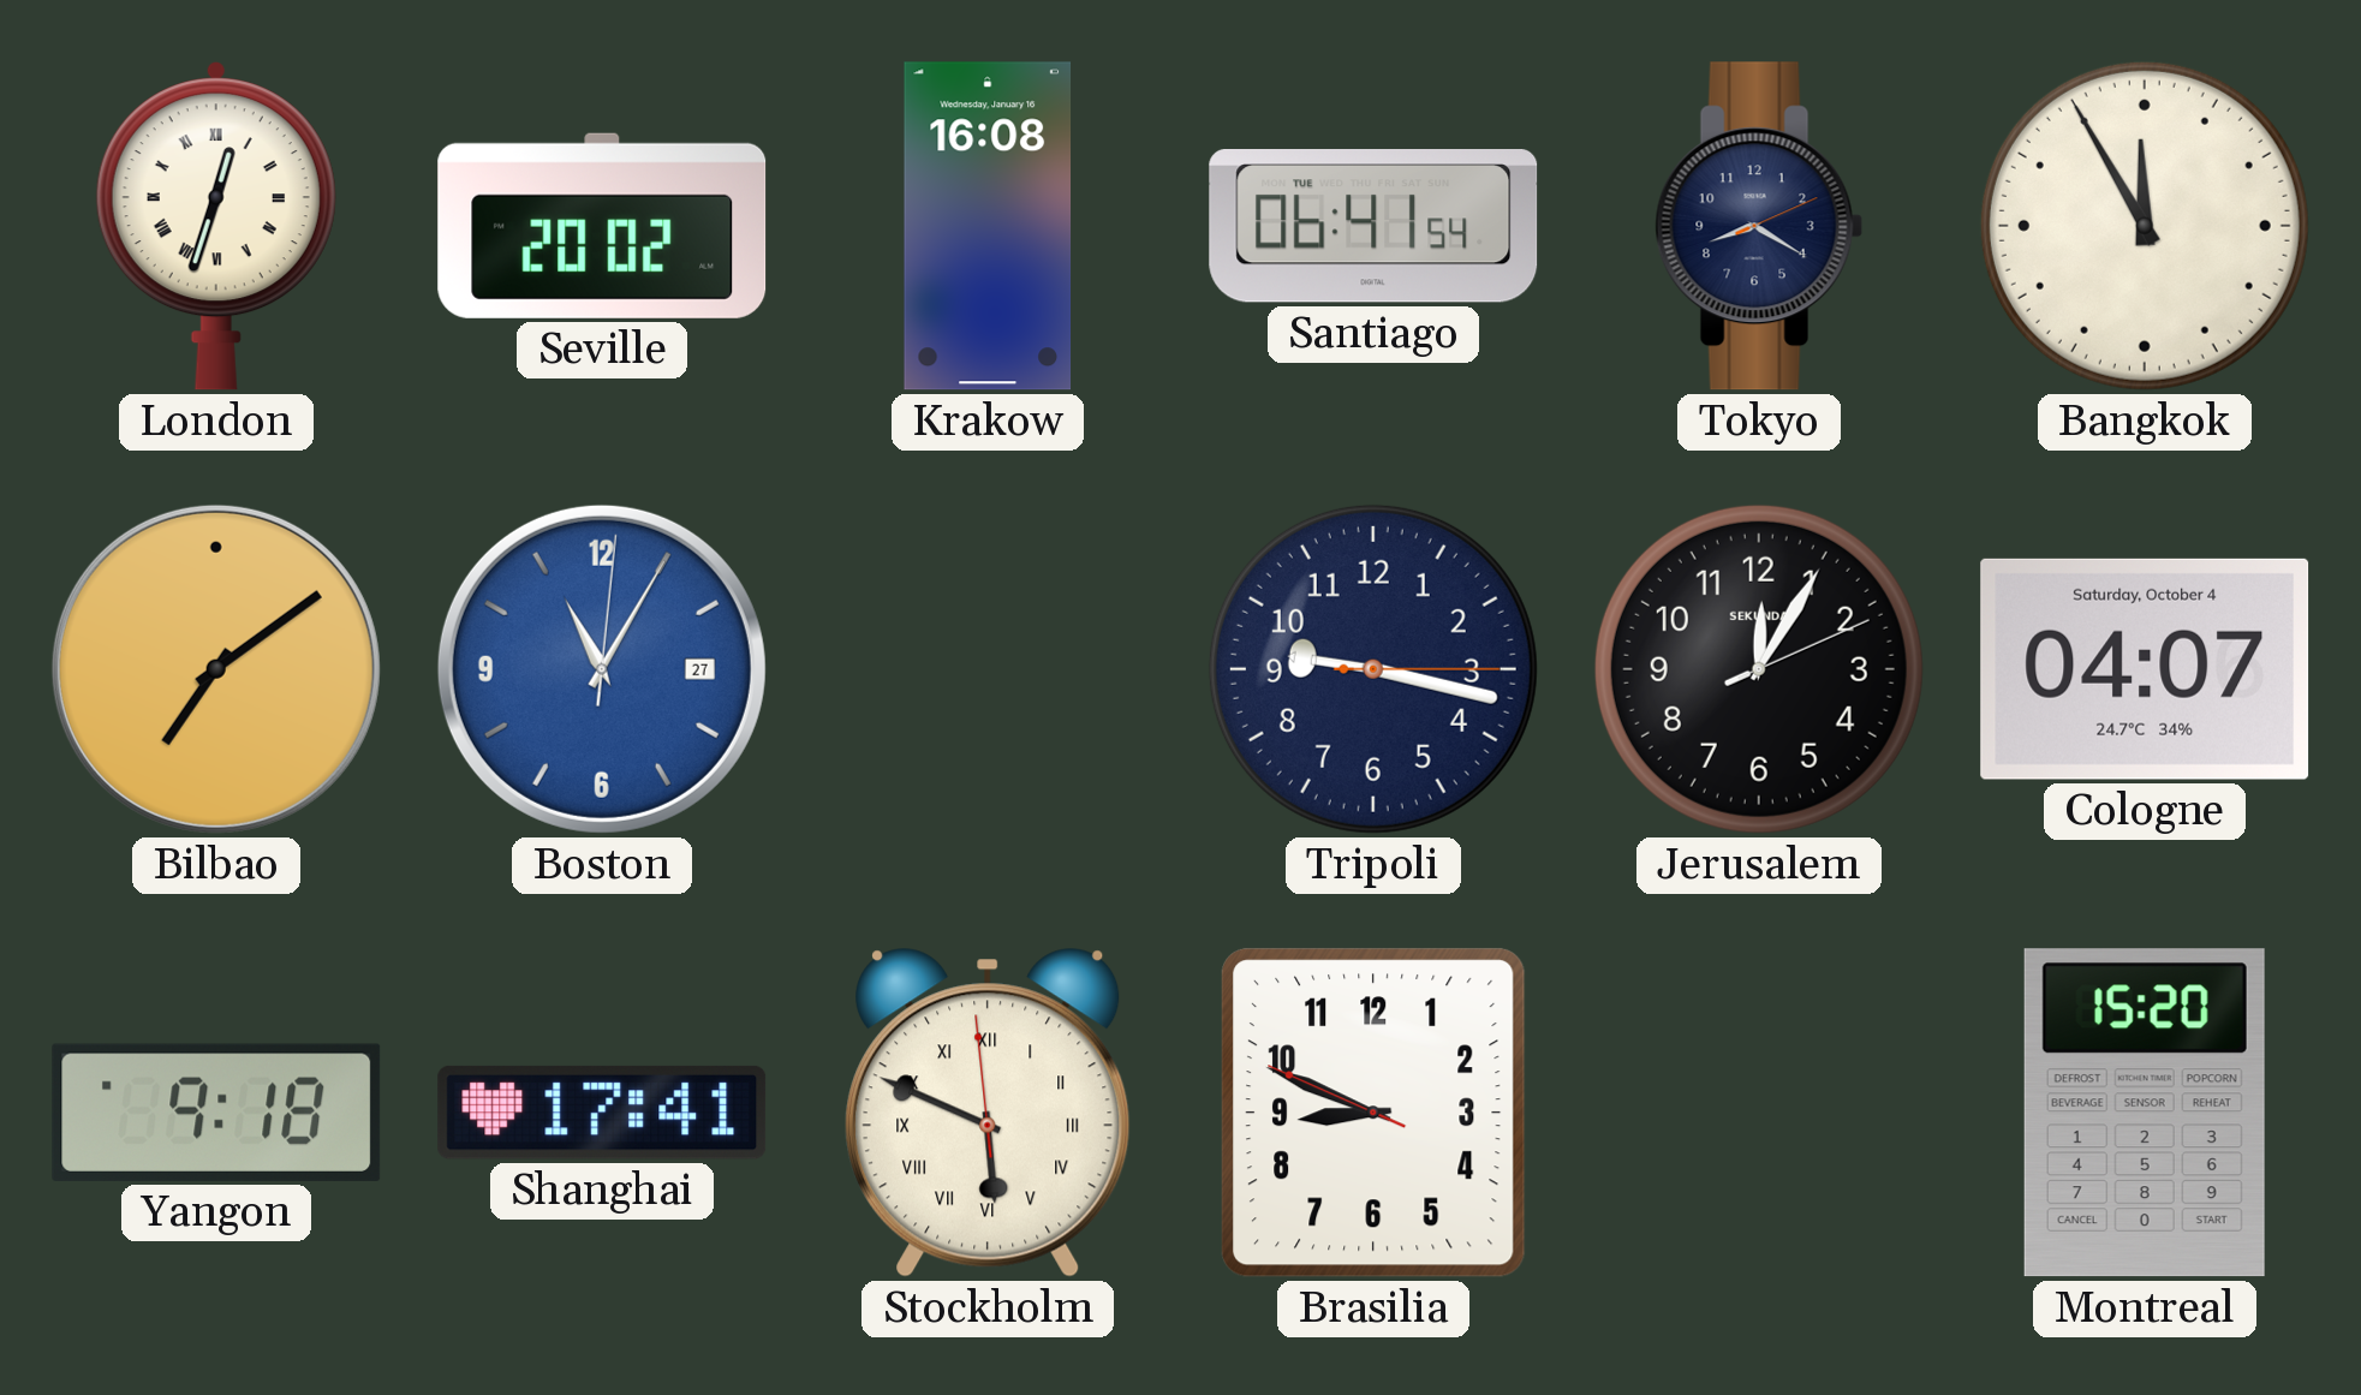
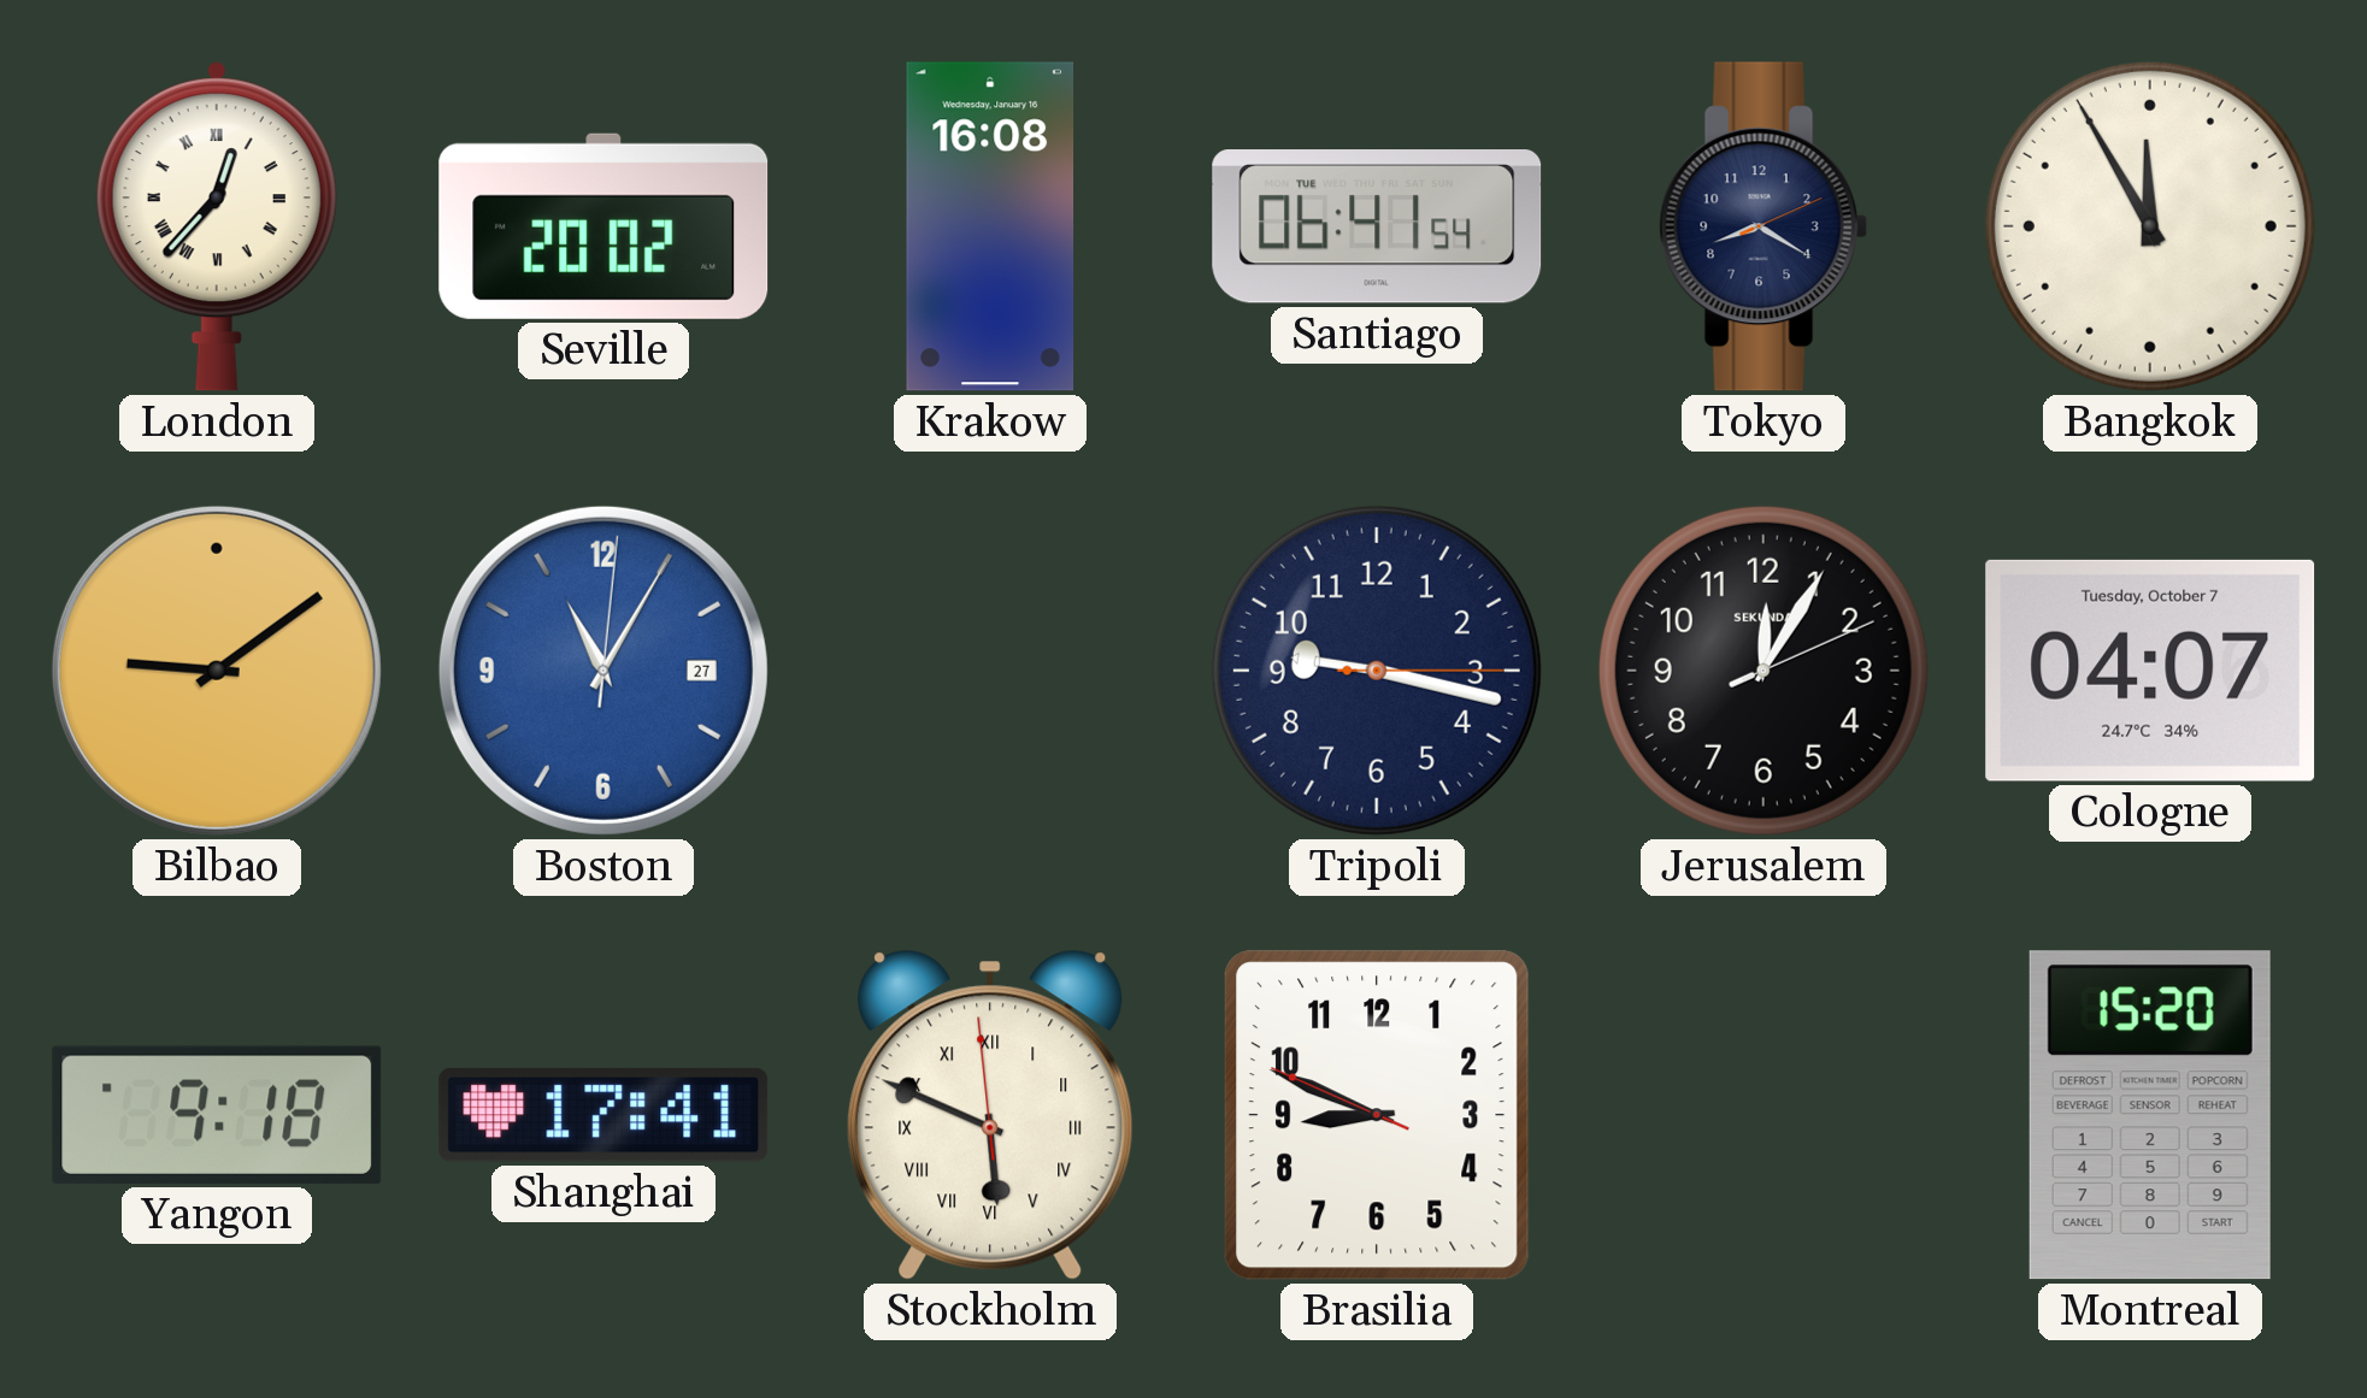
London: 12:33 -> 12:37 (217, 226)
Bilbao: 7:09 -> 9:09 (217, 671)
Cologne date: Saturday, October 4 -> Tuesday, October 7 (2150, 671)
